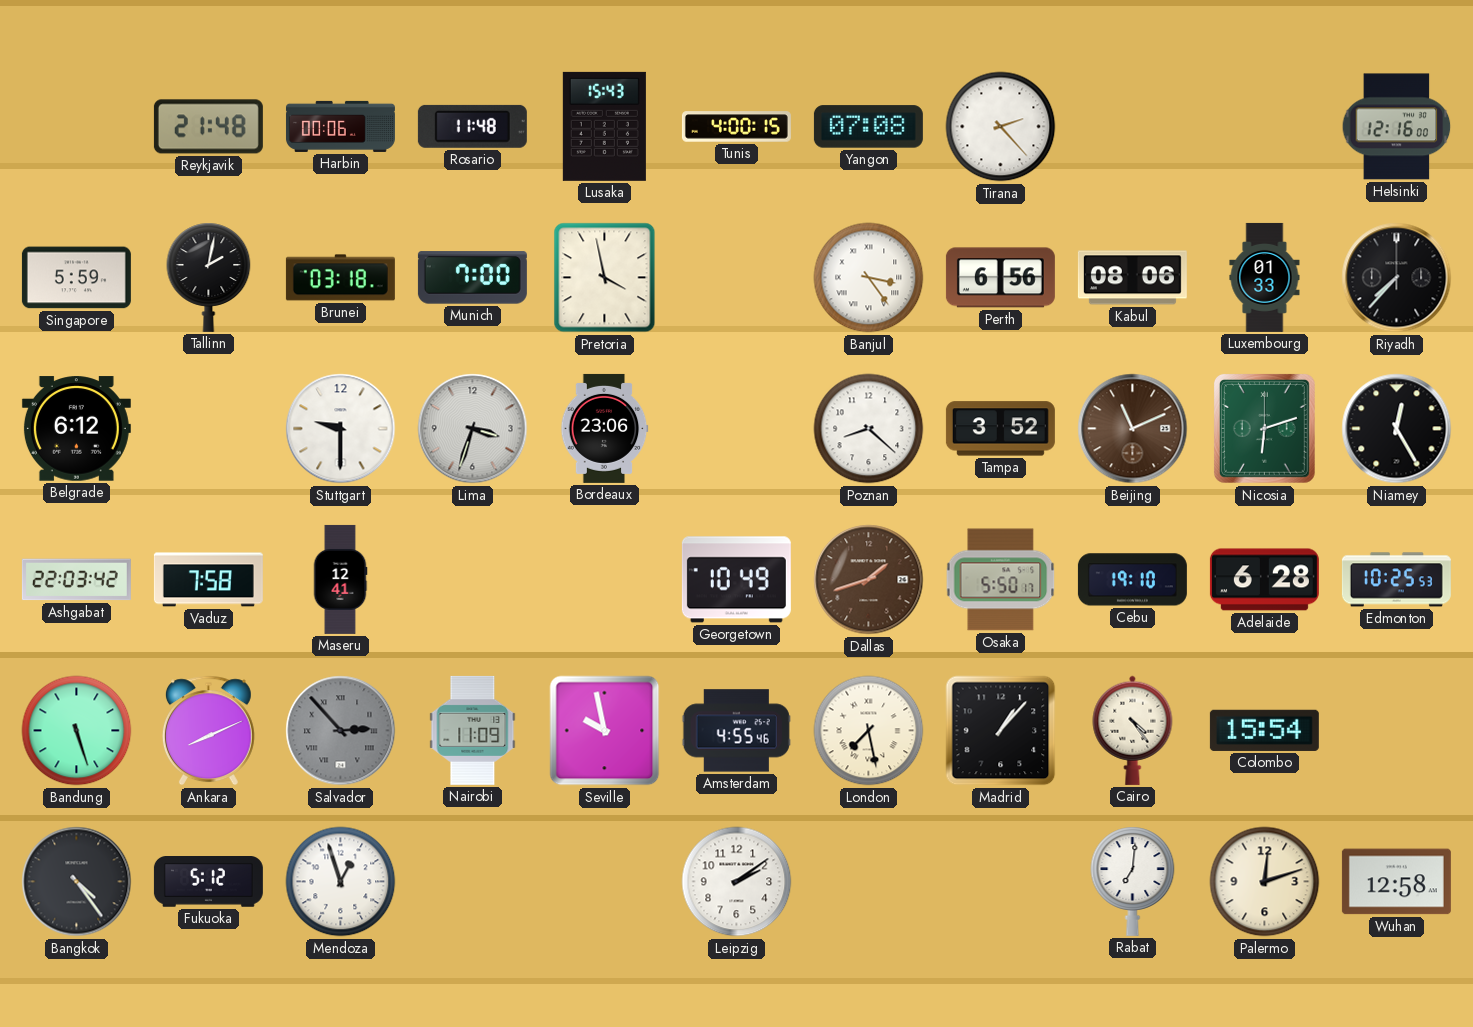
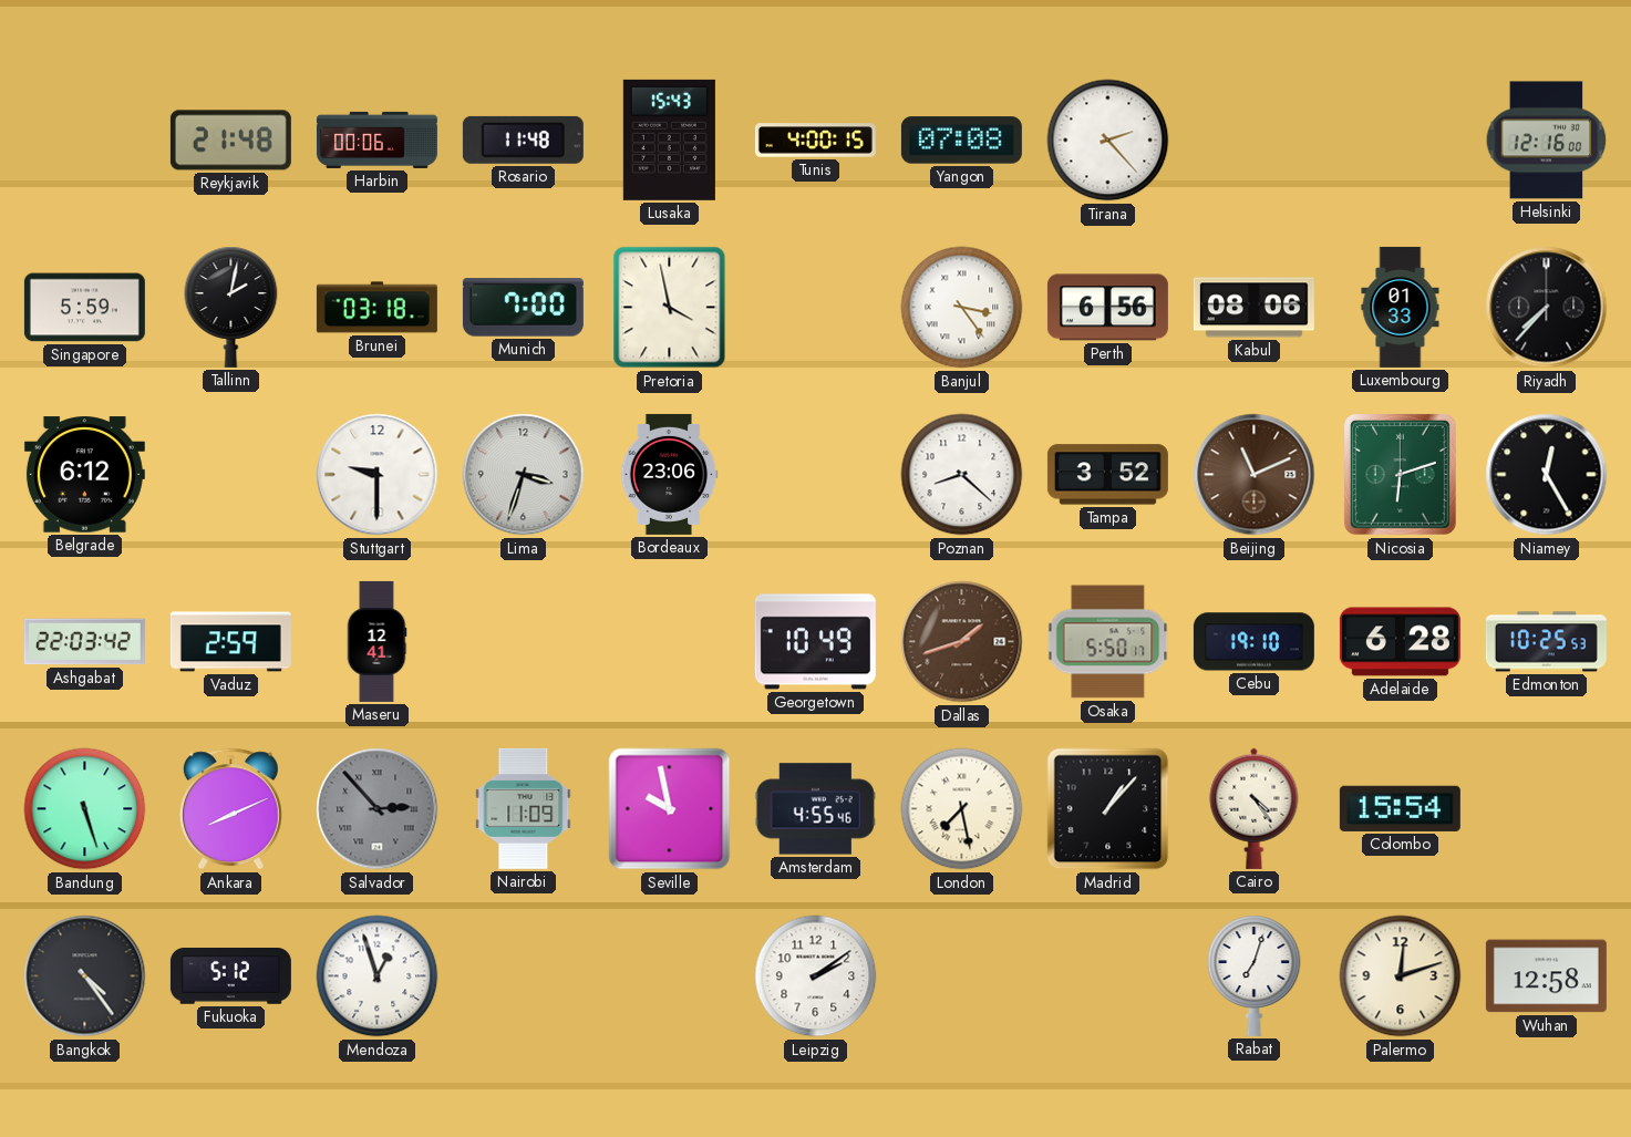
Vaduz: 7:58 -> 2:59 (230, 642)
Rabat: 7:01 -> 7:03 (1255, 975)
